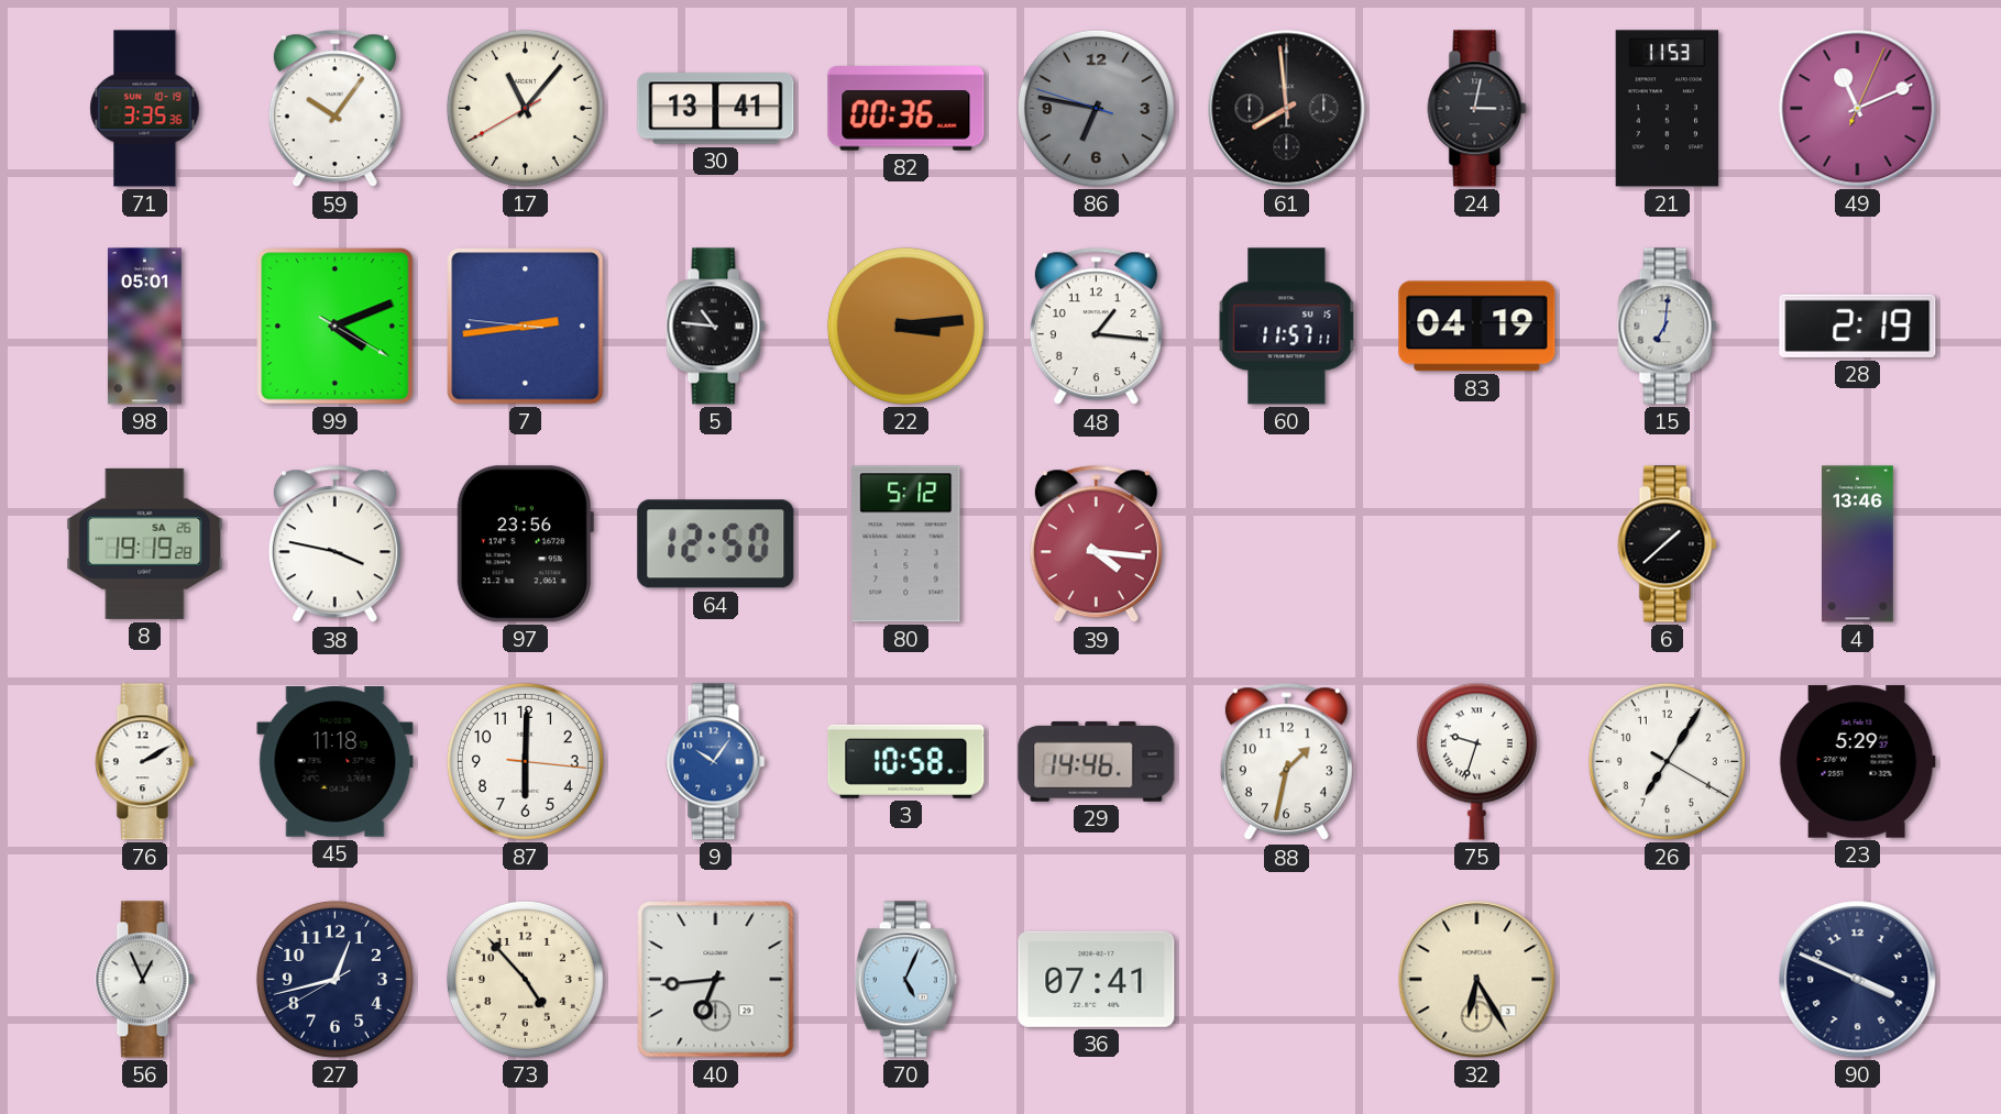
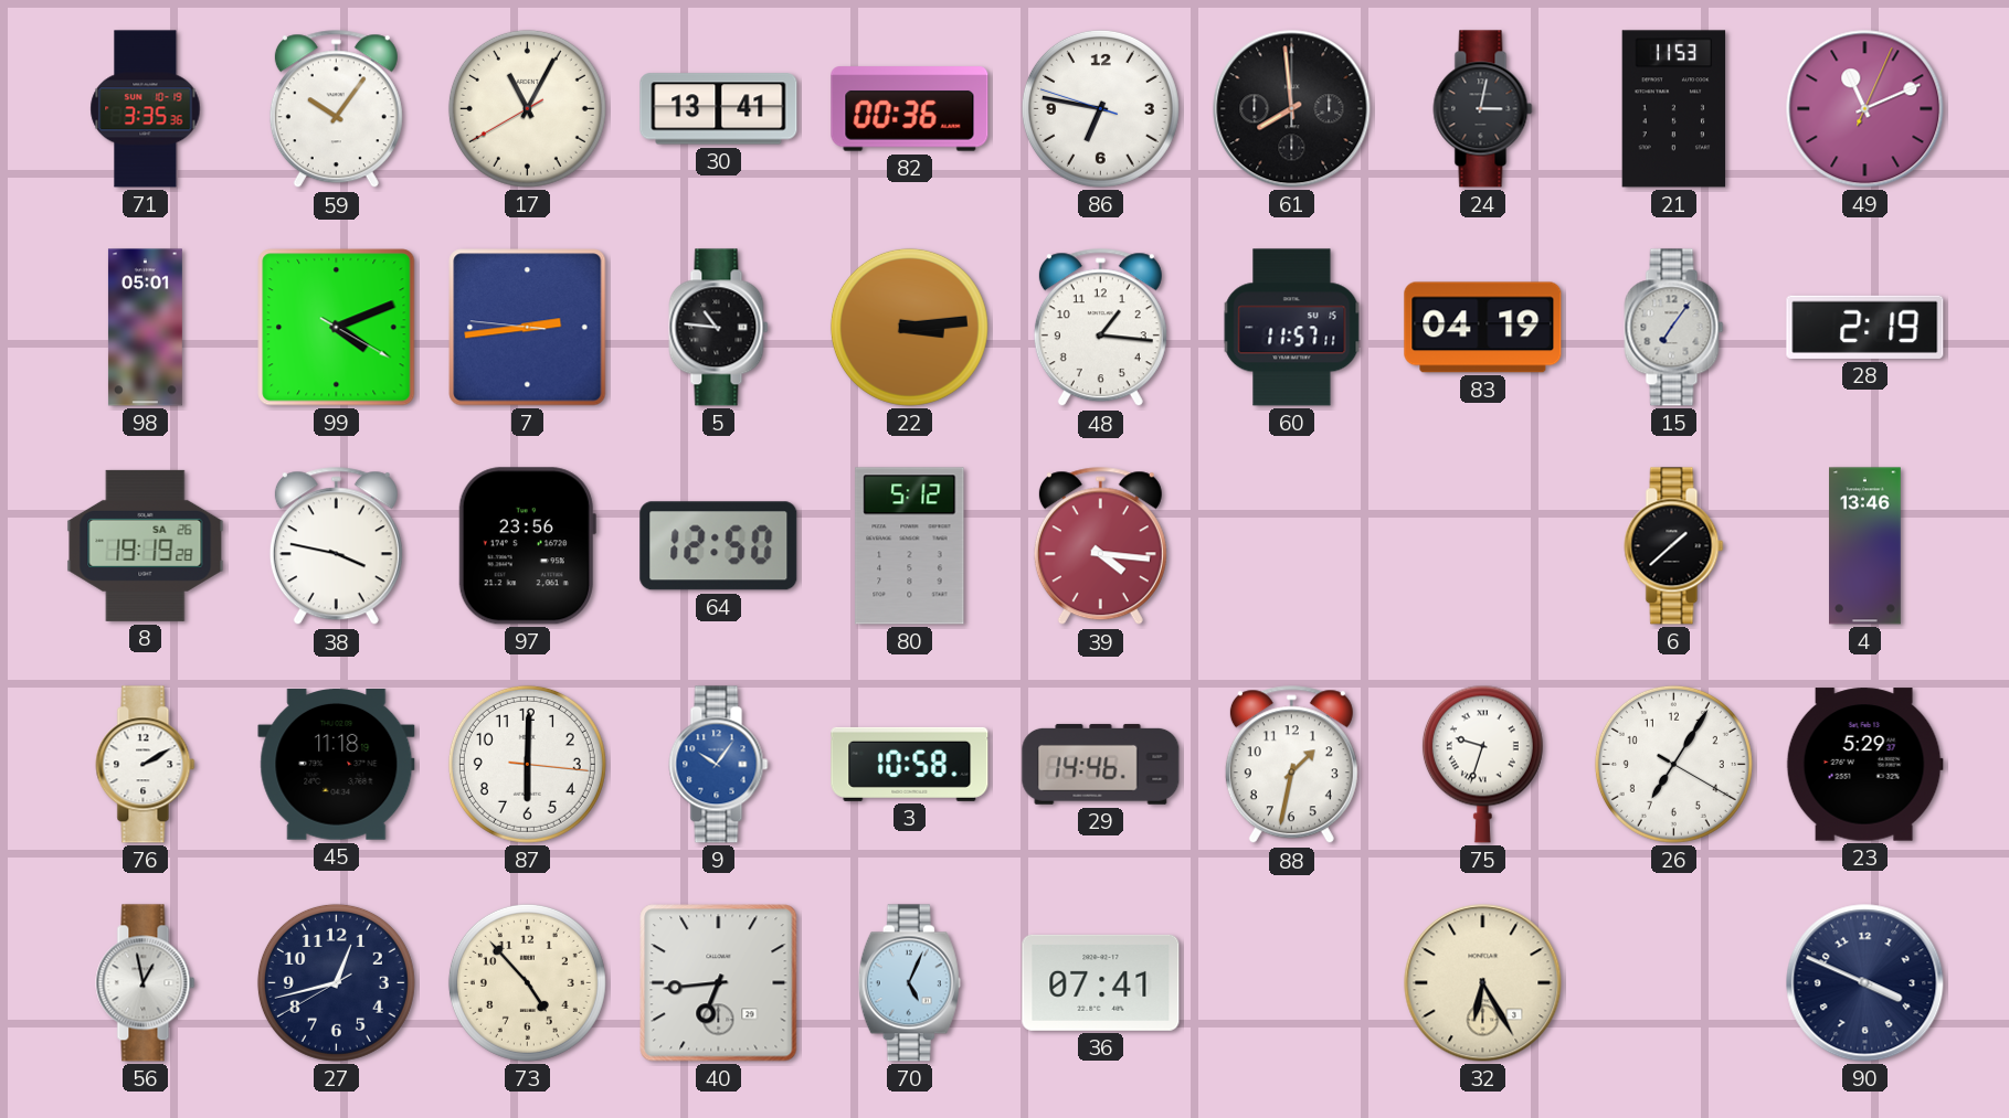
17: 11:06 -> 11:04 (527, 108)
86 dial: grey -> white (1100, 108)
15: 7:01 -> 7:06 (1674, 328)
56: 12:56 -> 12:58 (146, 983)
